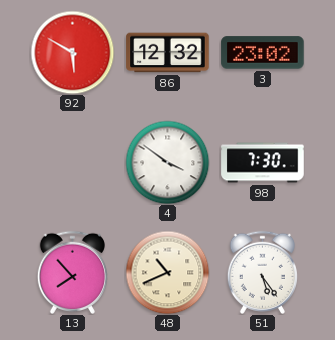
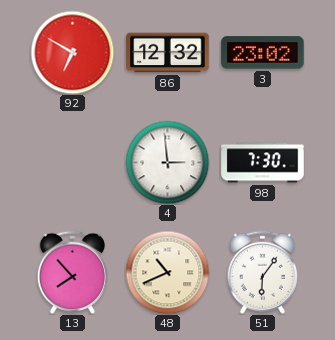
92: 5:50 -> 6:50 (72, 52)
4: 3:51 -> 2:59 (167, 162)
51: 5:24 -> 6:06 (262, 272)
